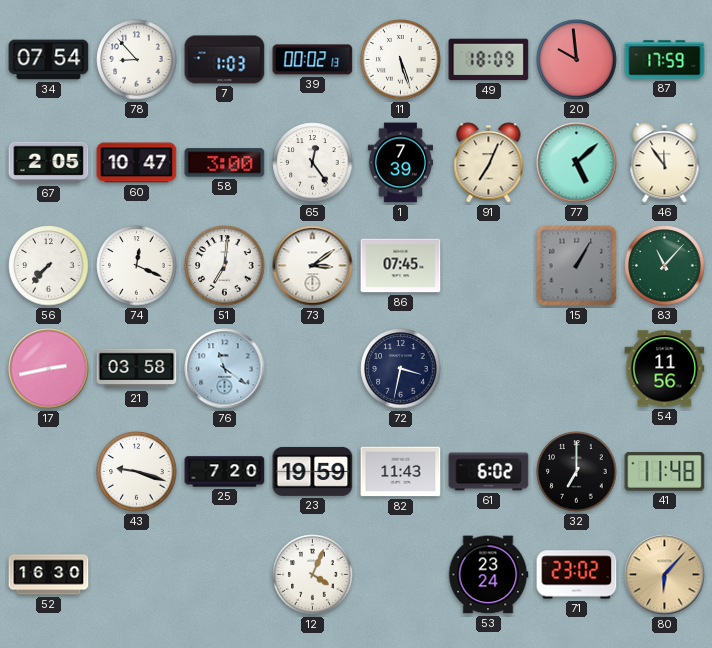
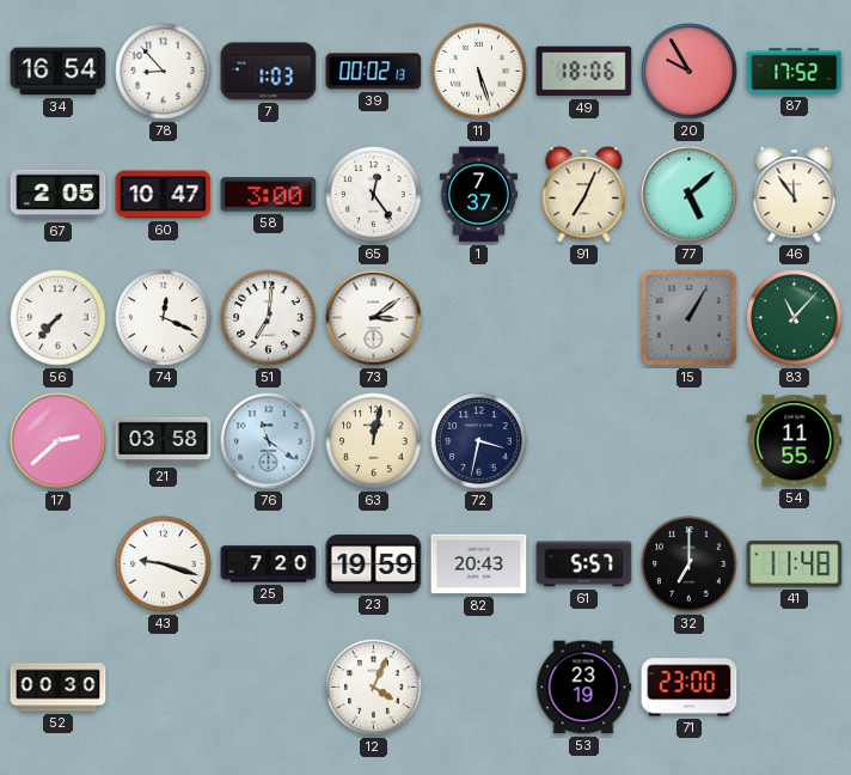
34: 07:54 -> 16:54 (59, 72)
49: 18:09 -> 18:06 (584, 72)
20: 9:59 -> 9:55 (690, 72)
87: 17:59 -> 17:52 (795, 72)
1: 7:39 -> 7:37 (479, 195)
86: 07:45 -> none (401, 266)
17: 2:43 -> 2:38 (59, 441)
63: none -> 12:02 (374, 441)
54: 11:56 -> 11:55 (795, 441)
82: 11:43 -> 20:43 (479, 565)
61: 6:02 -> 5:57 (584, 565)
52: 16:30 -> 00:30 (59, 688)
53: 23:24 -> 23:19 (583, 688)
71: 23:02 -> 23:00 (690, 688)
80: 6:07 -> none (665, 575)
